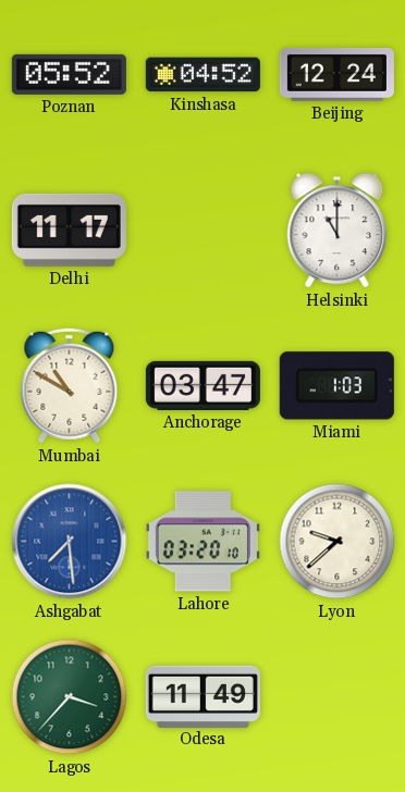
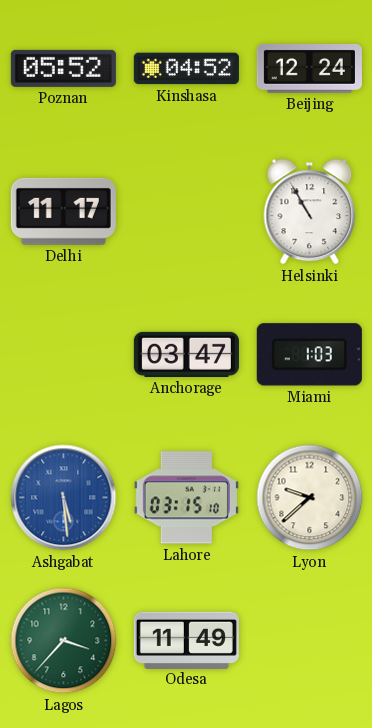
Helsinki: 11:00 -> 10:55 (310, 212)
Mumbai: 10:50 -> none (70, 386)
Ashgabat: 7:29 -> 5:29 (64, 498)
Lahore: 03:20 -> 03:15 (186, 498)
